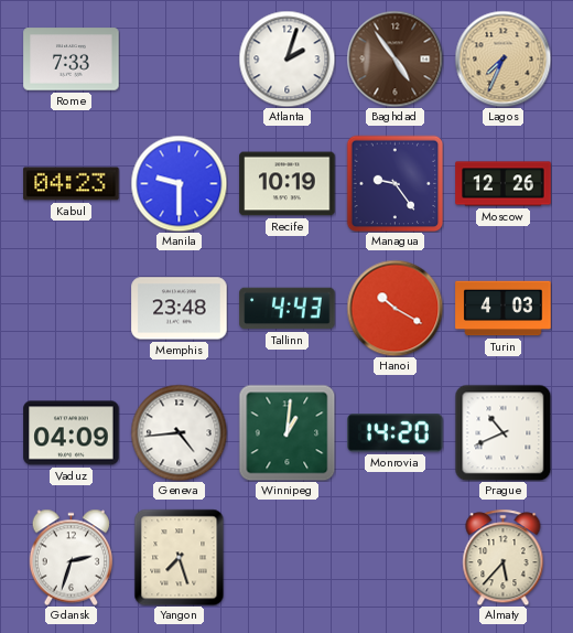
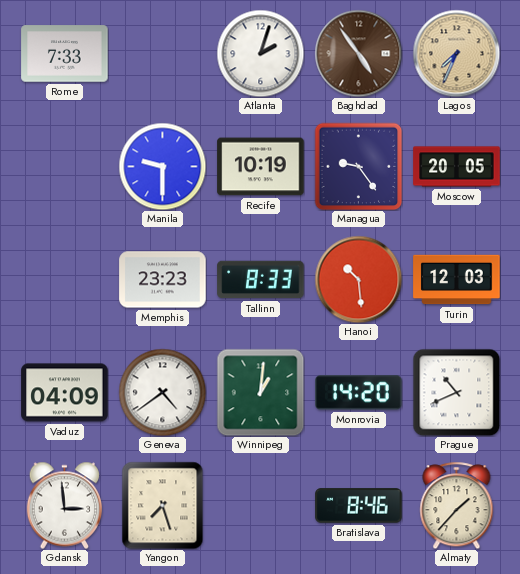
Kabul: 04:23 -> none (72, 184)
Moscow: 12:26 -> 20:05 (457, 167)
Memphis: 23:48 -> 23:23 (163, 280)
Tallinn: 4:43 -> 8:33 (261, 280)
Hanoi: 10:20 -> 10:29 (358, 279)
Turin: 4:03 -> 12:03 (457, 280)
Geneva: 4:44 -> 4:39 (162, 392)
Gdansk: 2:33 -> 2:59 (65, 505)
Bratislava: none -> 8:46 (359, 506)
Almaty: 5:37 -> 1:37 (457, 505)
